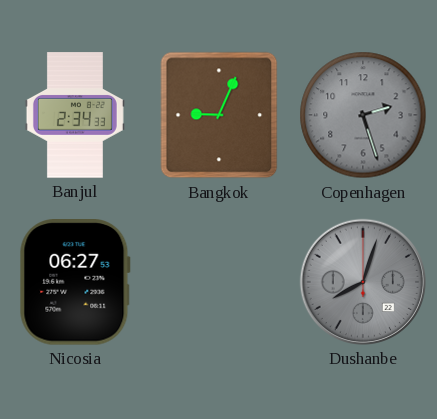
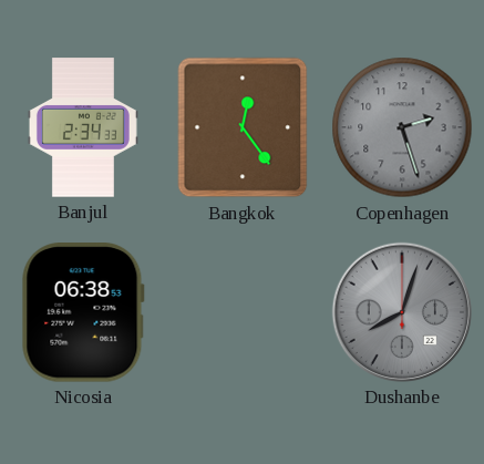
Bangkok: 9:04 -> 12:24 (243, 127)
Nicosia: 06:27 -> 06:38 (83, 313)
